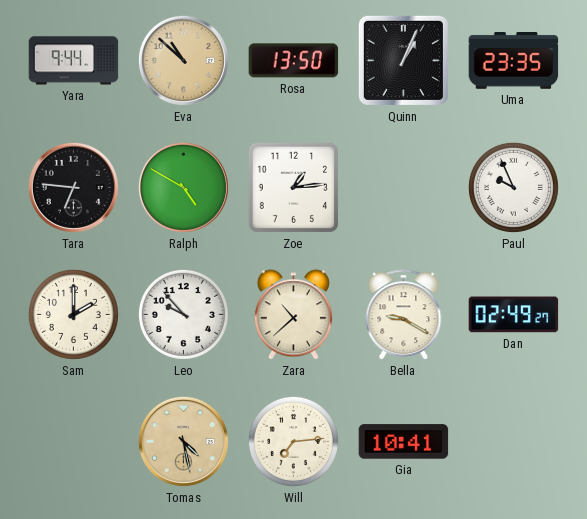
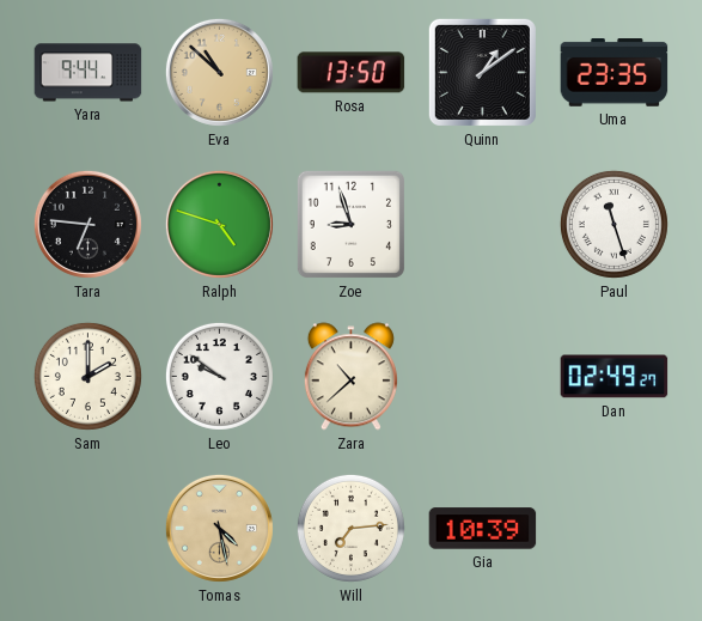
Quinn: 1:04 -> 1:09 (482, 72)
Ralph: 4:50 -> 4:48 (219, 224)
Zoe: 1:14 -> 8:57 (350, 224)
Paul: 9:56 -> 11:27 (614, 224)
Leo: 9:53 -> 9:51 (219, 376)
Bella: 9:20 -> none (404, 315)
Gia: 10:41 -> 10:39 (483, 529)
